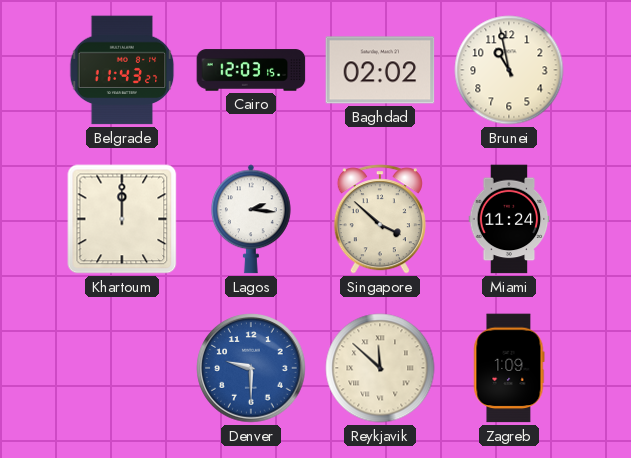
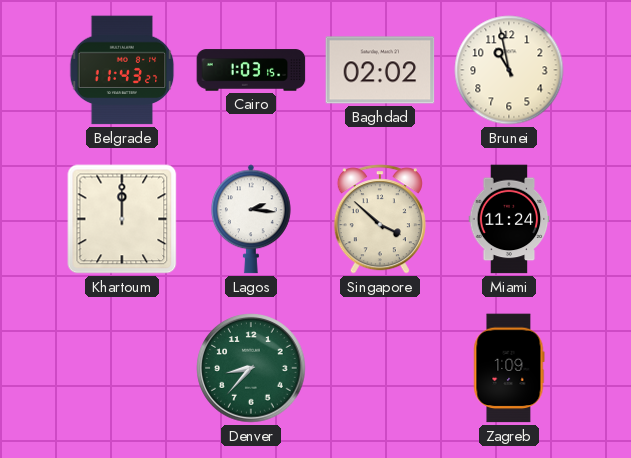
Cairo: 12:03 -> 1:03 (251, 70)
Denver: 9:30 -> 8:37 (251, 368)
Denver dial: blue -> green (251, 368)
Reykjavik: 11:52 -> none (380, 368)
